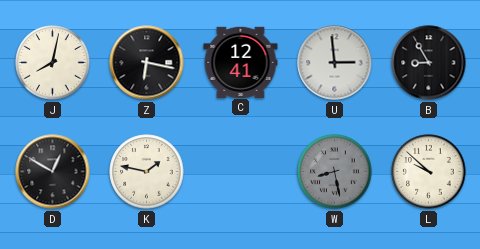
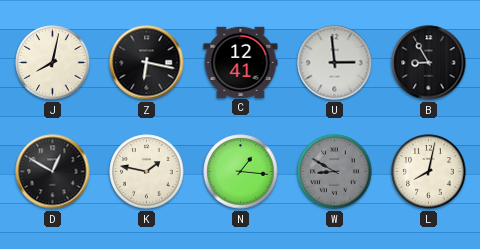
N: none -> 1:16 (241, 172)
W: 8:28 -> 8:50 (335, 172)
L: 9:52 -> 8:02 (429, 172)
